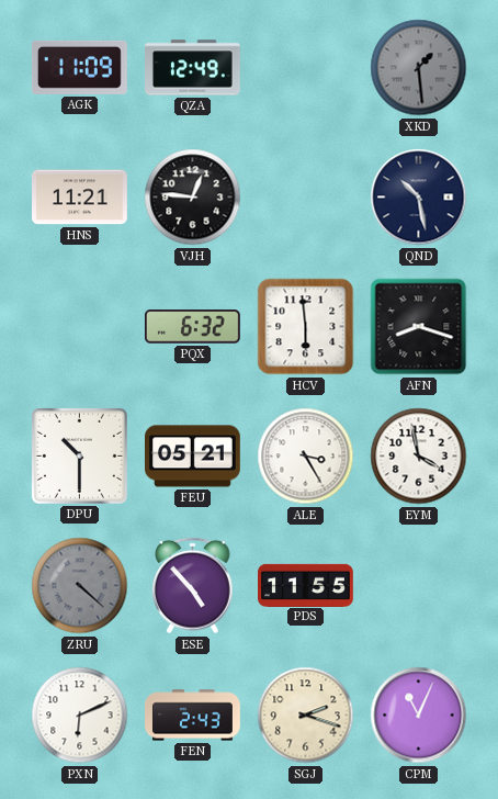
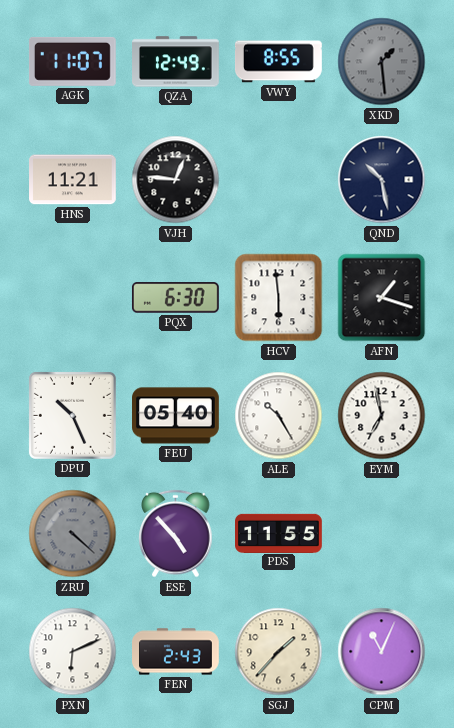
AGK: 11:09 -> 11:07 (72, 61)
VWY: none -> 8:55 (279, 62)
PQX: 6:32 -> 6:30 (175, 298)
AFN: 8:18 -> 1:18 (382, 298)
DPU: 10:30 -> 10:26 (72, 415)
FEU: 05:21 -> 05:40 (176, 416)
ALE: 3:25 -> 10:25 (279, 416)
EYM: 3:58 -> 6:58 (382, 416)
SGJ: 2:18 -> 1:37 (279, 652)
